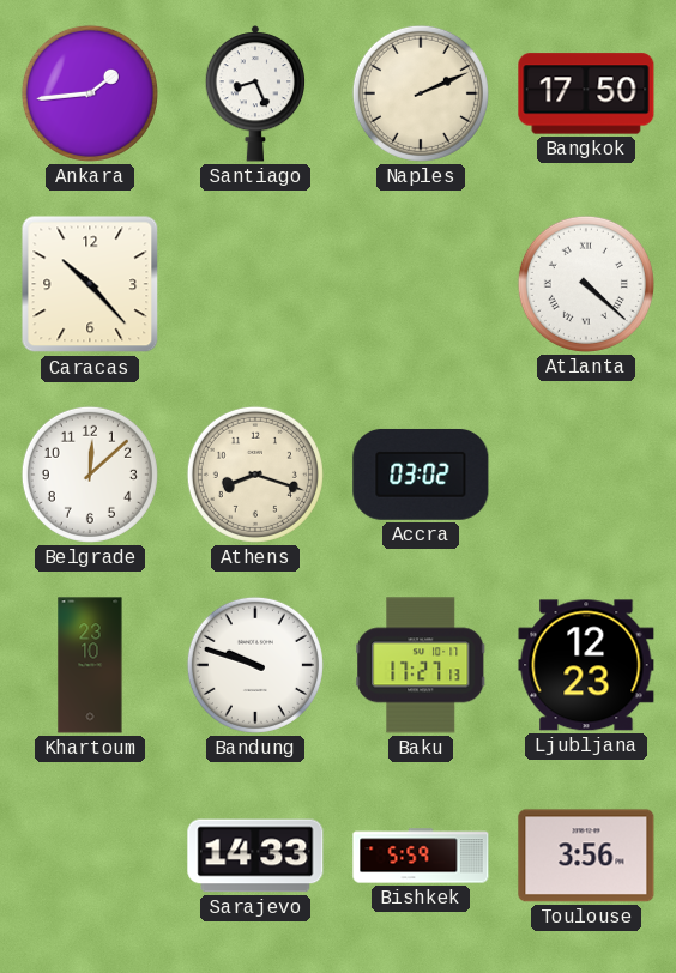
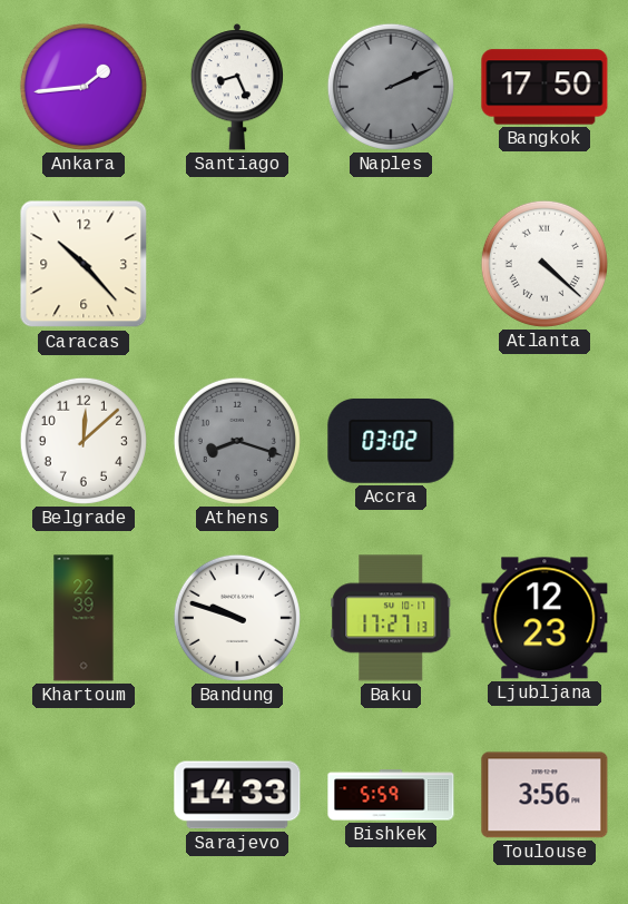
Naples dial: cream -> grey (391, 87)
Athens dial: cream -> grey (237, 441)
Khartoum: 23:10 -> 22:39 (84, 618)
